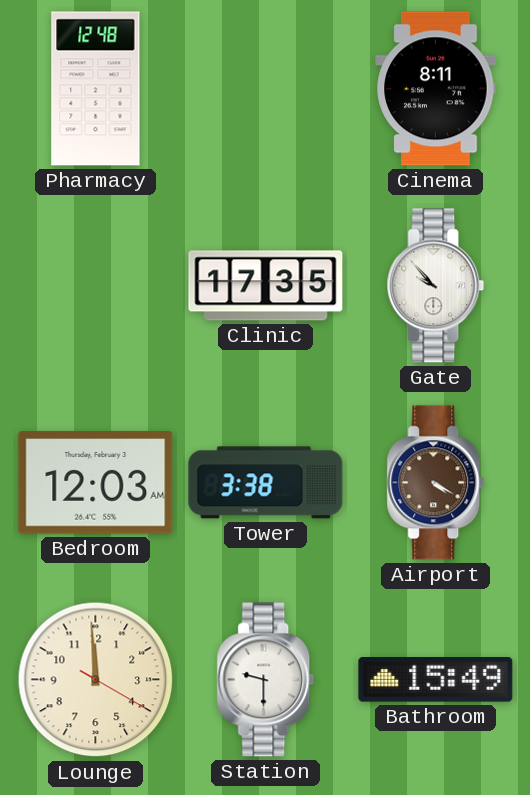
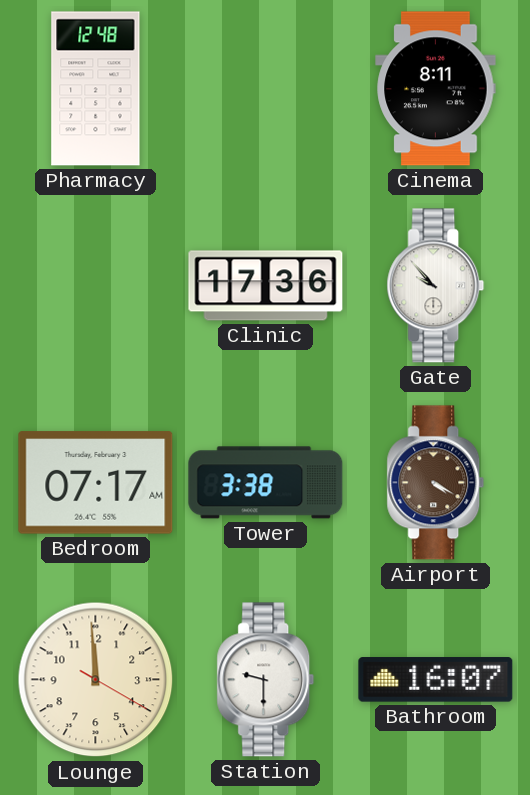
Clinic: 17:35 -> 17:36 (266, 286)
Bedroom: 12:03 -> 07:17 (96, 483)
Bathroom: 15:49 -> 16:07 (436, 680)
